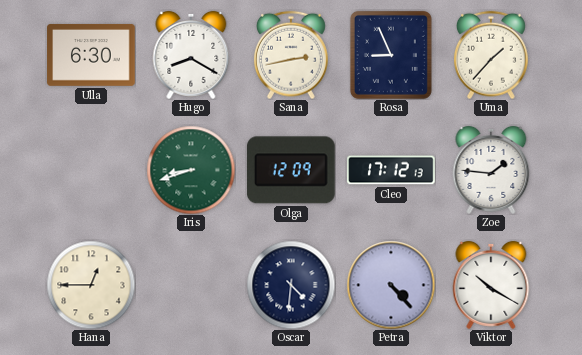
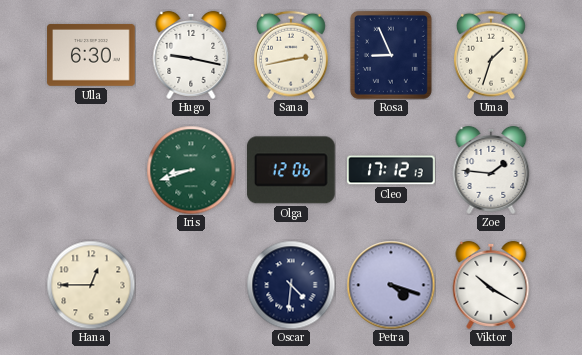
Hugo: 8:20 -> 9:17 (191, 55)
Uma: 1:37 -> 1:33 (491, 55)
Olga: 12:09 -> 12:06 (291, 170)
Petra: 4:23 -> 4:18 (391, 285)
